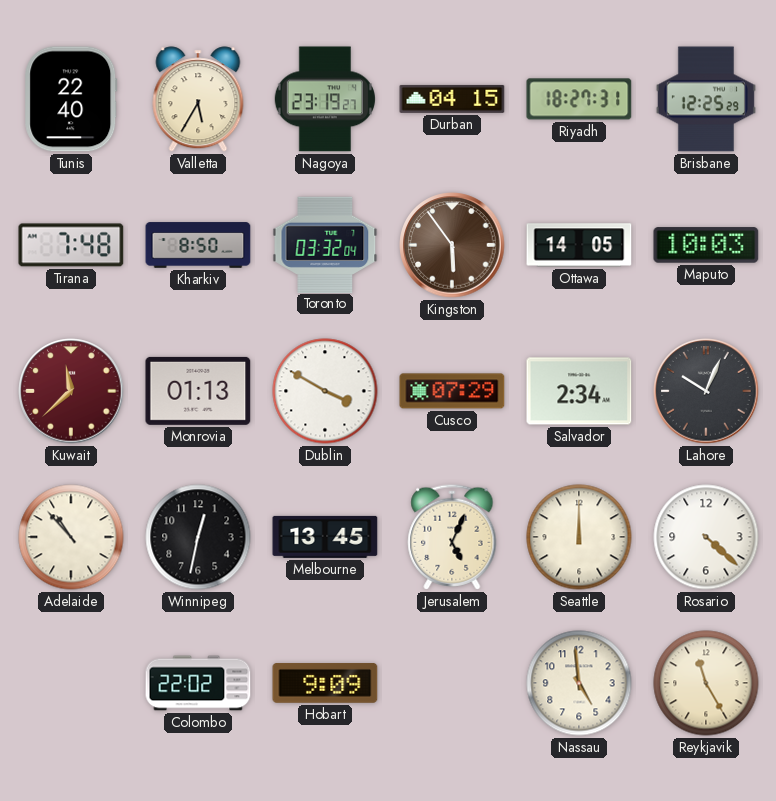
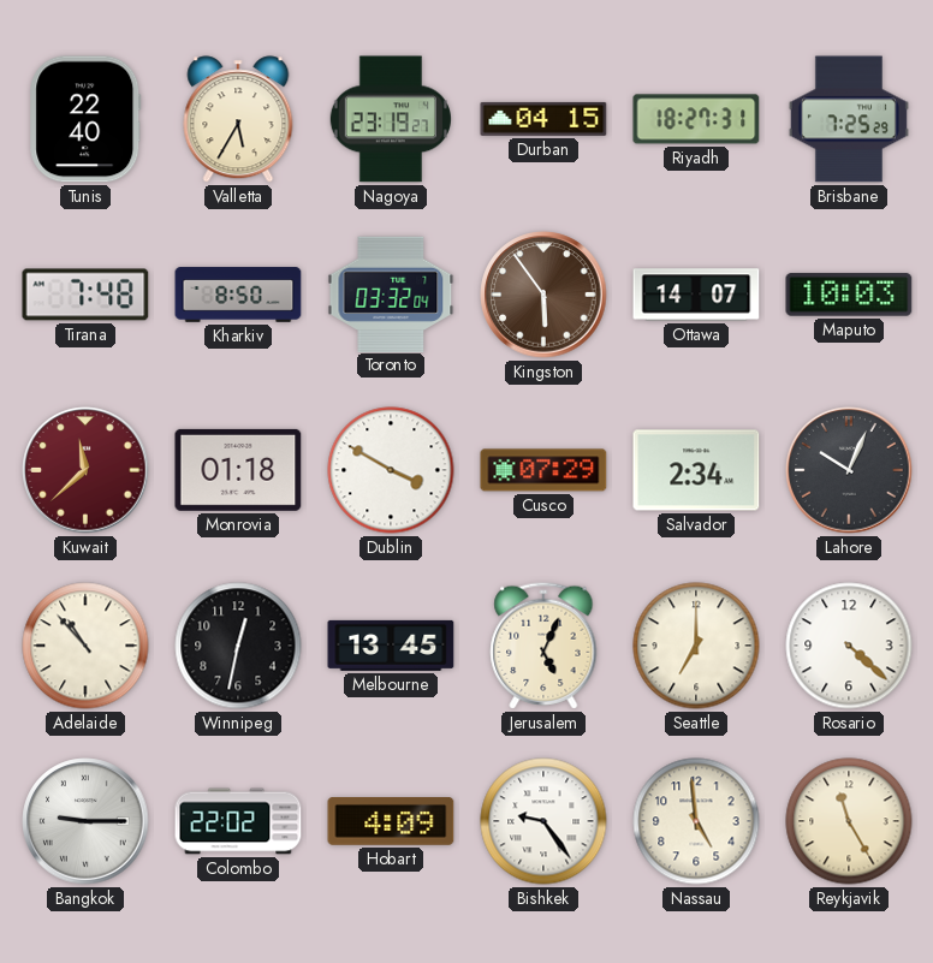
Brisbane: 12:25 -> 7:25 (849, 119)
Ottawa: 14:05 -> 14:07 (696, 295)
Monrovia: 01:13 -> 01:18 (238, 470)
Seattle: 12:00 -> 7:00 (696, 646)
Bangkok: none -> 9:15 (85, 821)
Hobart: 9:09 -> 4:09 (391, 822)
Bishkek: none -> 9:24 (543, 821)
